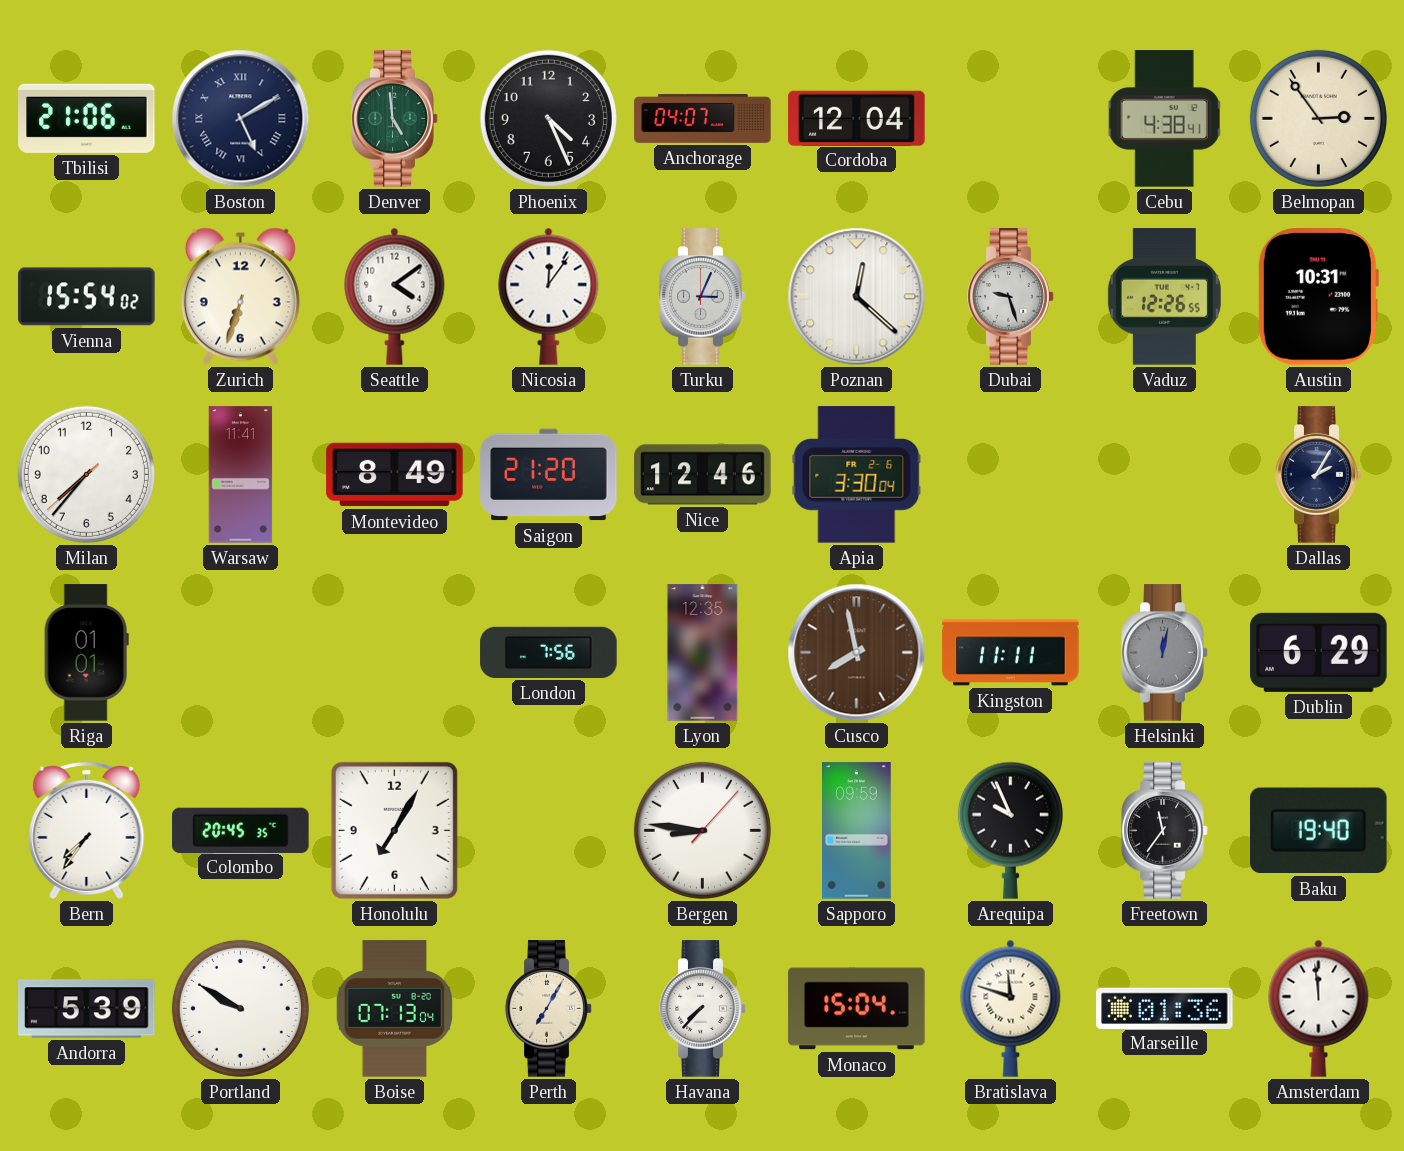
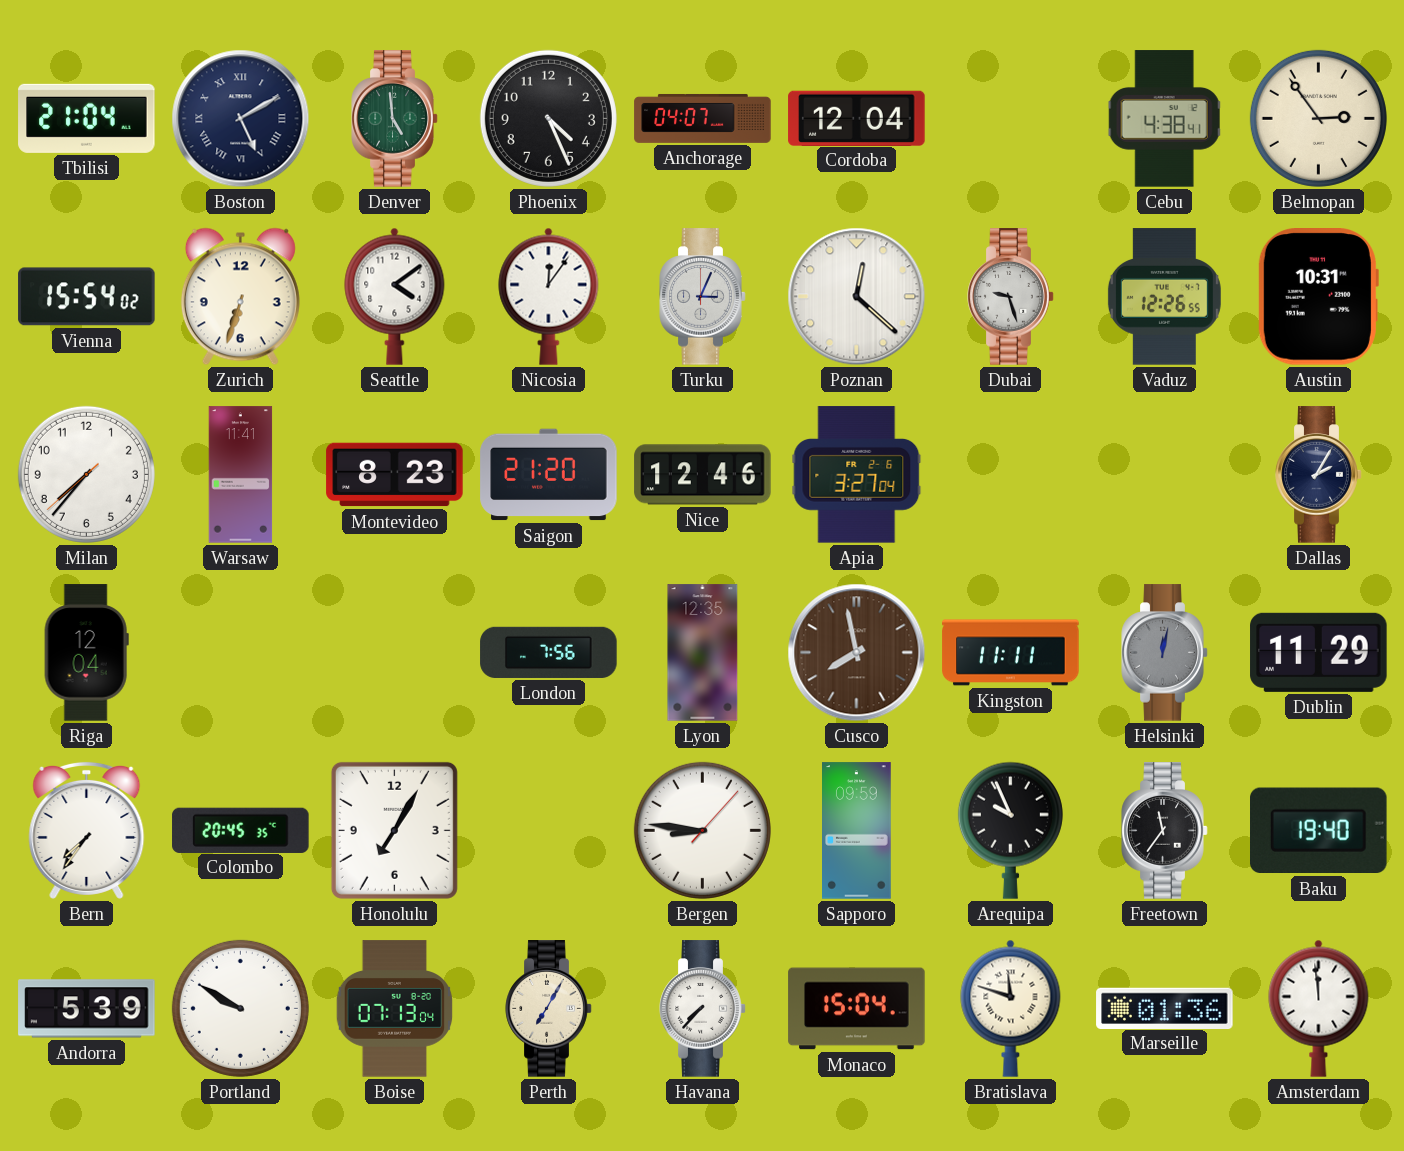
Tbilisi: 21:06 -> 21:04 (87, 118)
Montevideo: 8:49 -> 8:23 (395, 475)
Apia: 3:30 -> 3:27 (857, 475)
Riga: 01:01 -> 12:04 (86, 653)
Dublin: 6:29 -> 11:29 (1319, 652)
